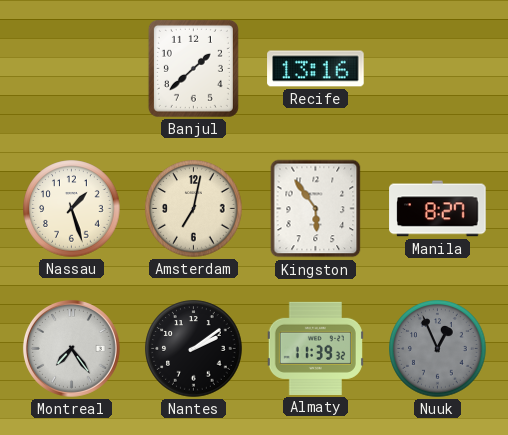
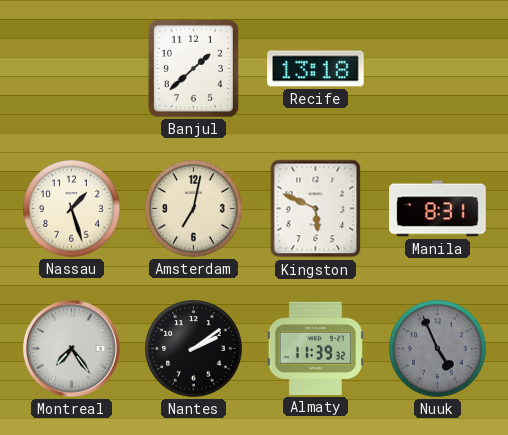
Recife: 13:16 -> 13:18 (316, 69)
Kingston: 5:54 -> 5:49 (316, 209)
Manila: 8:27 -> 8:31 (438, 209)
Nuuk: 12:56 -> 4:56 (438, 349)
